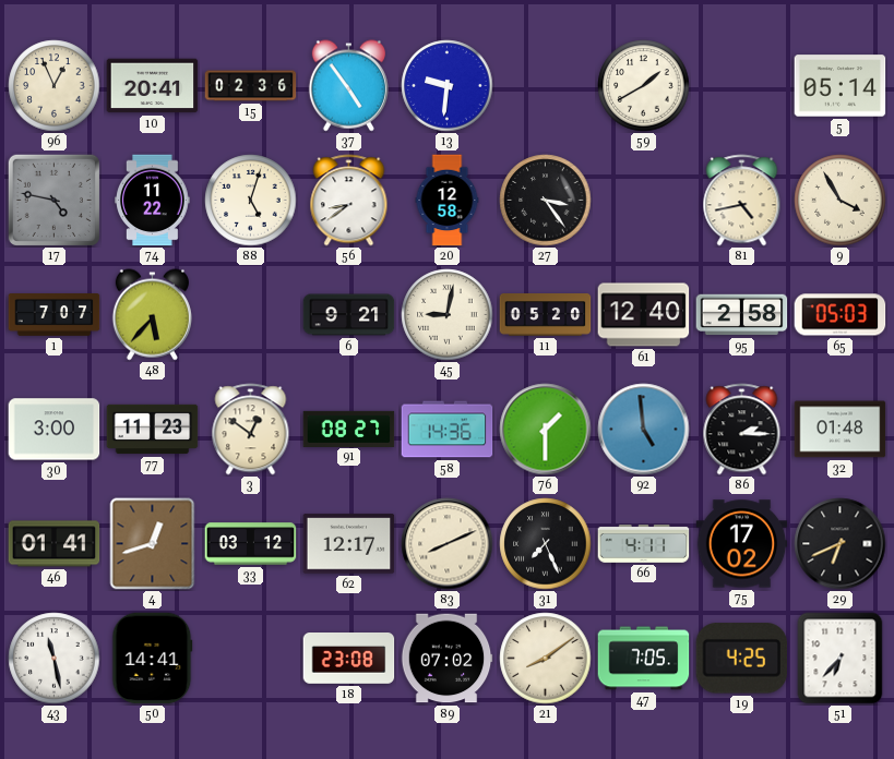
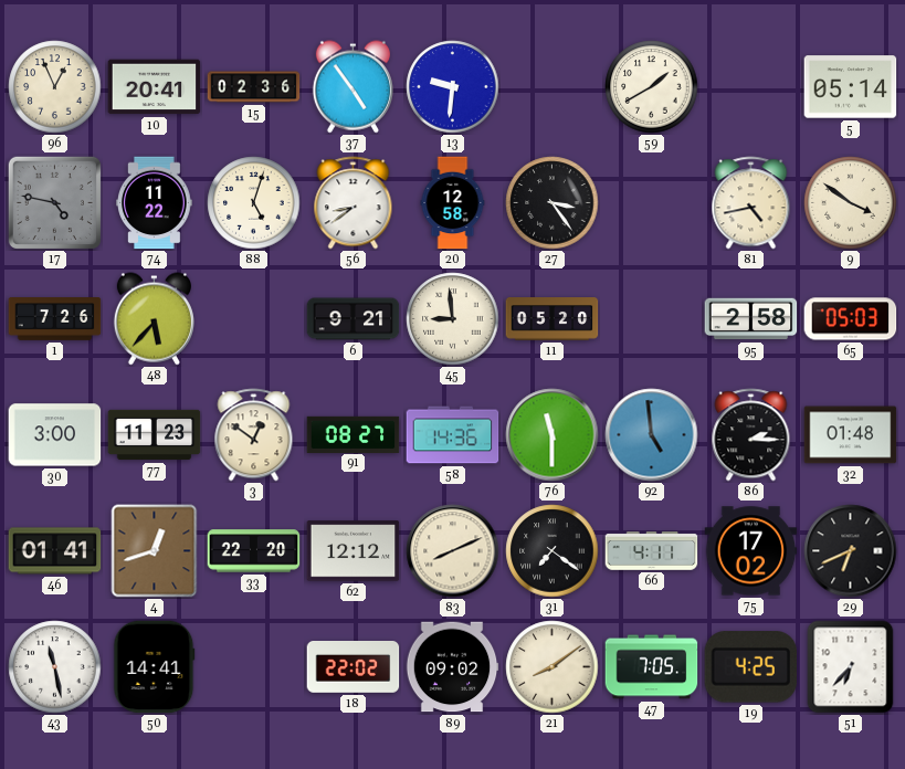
9: 3:55 -> 3:51 (851, 203)
1: 7:07 -> 7:26 (55, 319)
45: 9:02 -> 8:59 (453, 319)
61: 12:40 -> none (644, 315)
76: 1:30 -> 11:30 (553, 435)
33: 03:12 -> 22:20 (254, 551)
62: 12:17 -> 12:12 (354, 551)
31: 7:26 -> 7:21 (553, 551)
18: 23:08 -> 22:02 (354, 667)
89: 07:02 -> 09:02 (452, 667)
